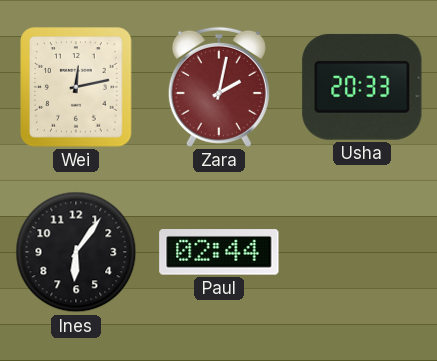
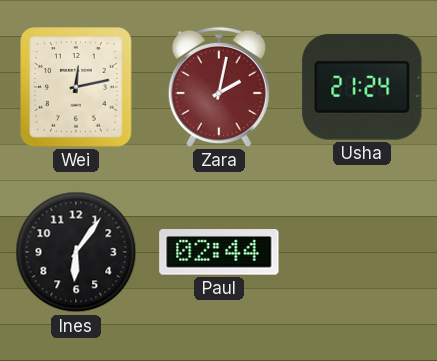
Usha: 20:33 -> 21:24 (362, 87)
